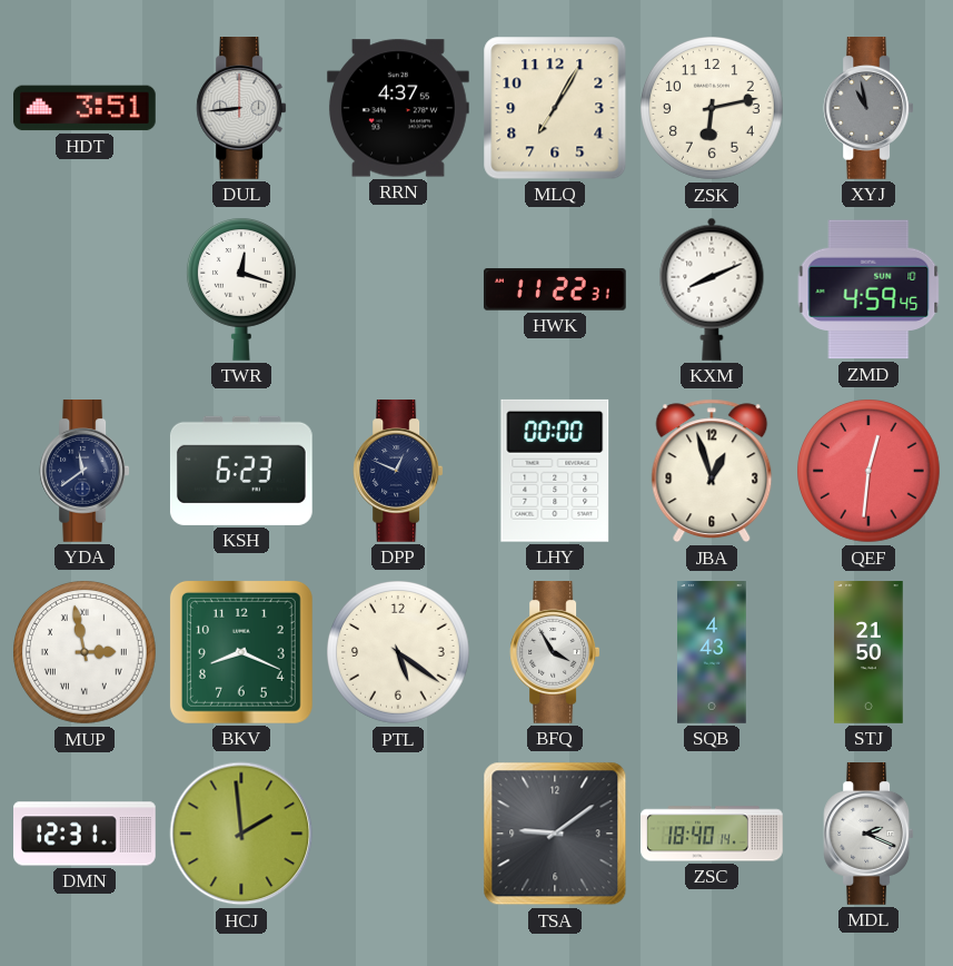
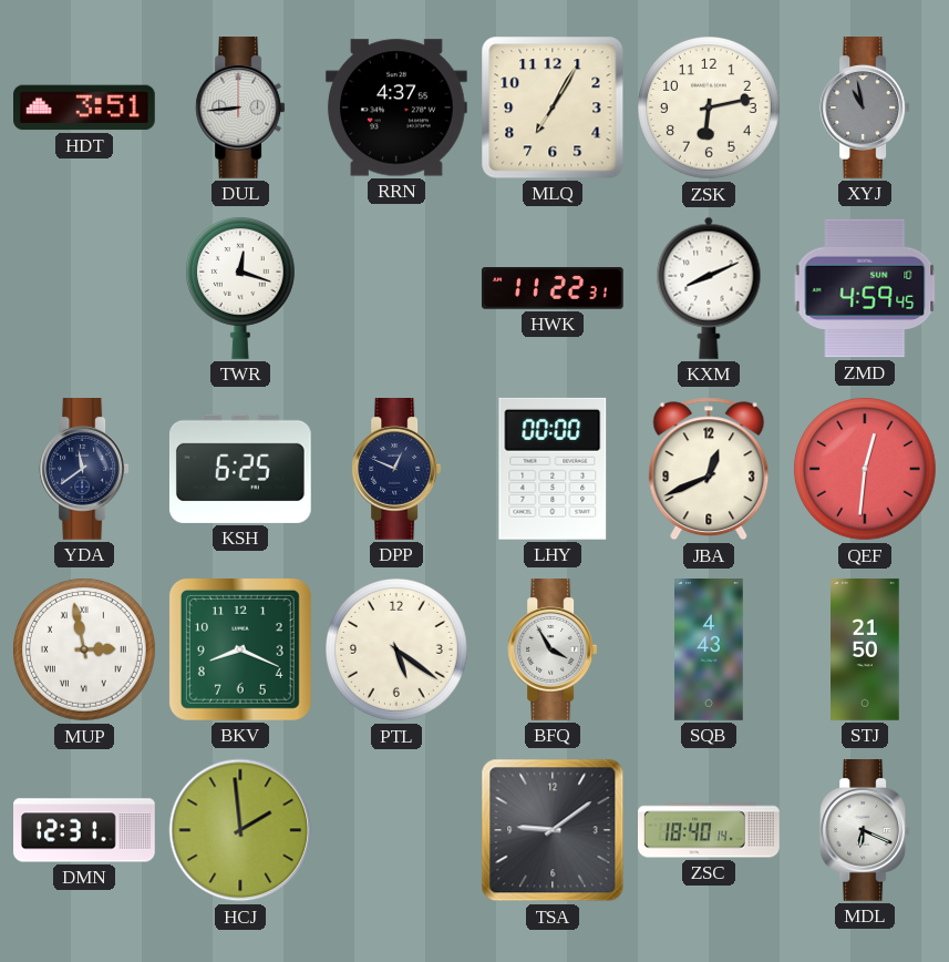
KSH: 6:23 -> 6:25 (240, 469)
JBA: 12:57 -> 12:41 (709, 469)
MDL: 2:19 -> 6:19 (865, 831)
